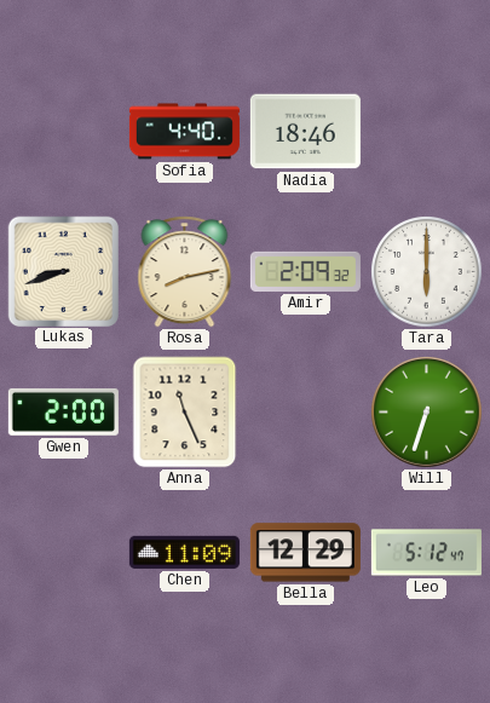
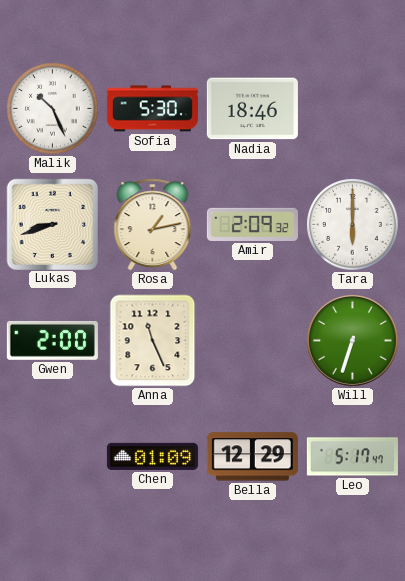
Malik: none -> 10:26 (53, 109)
Sofia: 4:40 -> 5:30 (152, 109)
Rosa: 8:13 -> 1:13 (153, 225)
Chen: 11:09 -> 01:09 (152, 456)
Leo: 5:12 -> 5:17 (352, 457)
